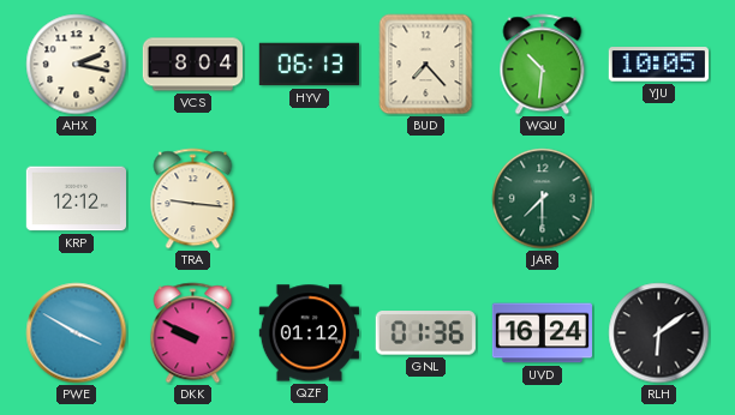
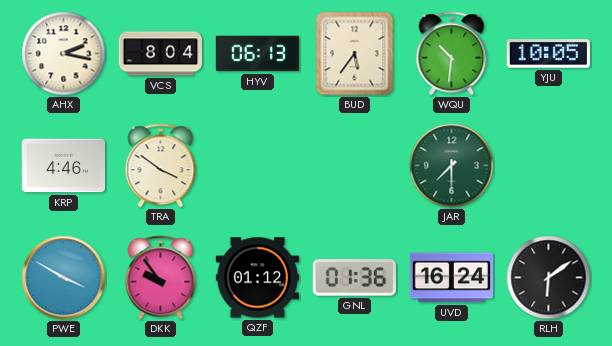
BUD: 7:23 -> 5:36 (355, 54)
KRP: 12:12 -> 4:46 (63, 166)
TRA: 9:16 -> 3:51 (161, 166)
DKK: 9:50 -> 9:54 (161, 278)
